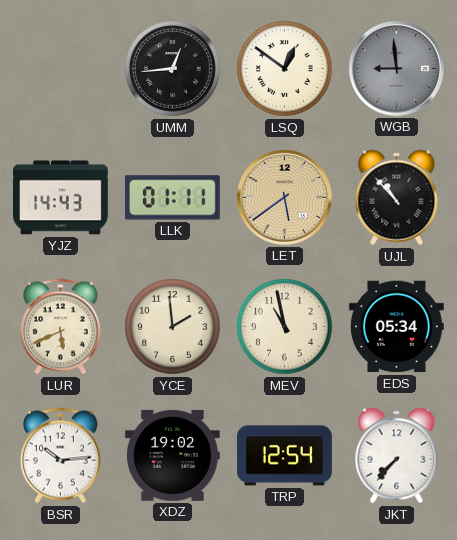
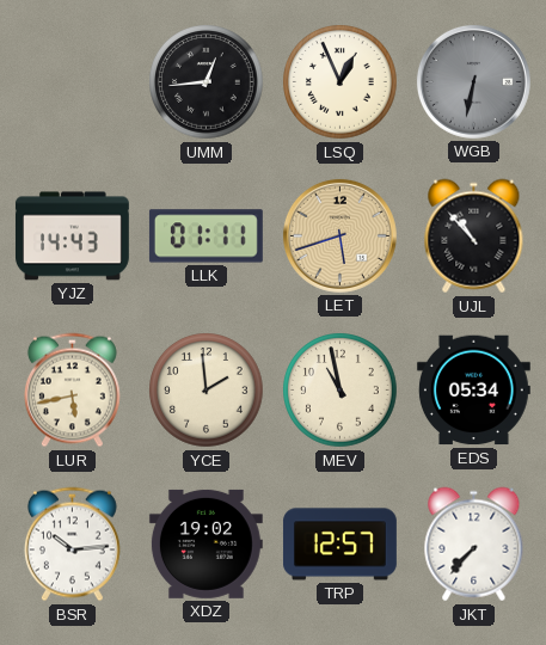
LSQ: 12:51 -> 12:56 (341, 82)
WGB: 8:59 -> 6:32 (473, 81)
LET: 5:39 -> 5:42 (339, 235)
LUR: 5:41 -> 5:43 (72, 391)
TRP: 12:54 -> 12:57 (339, 545)
